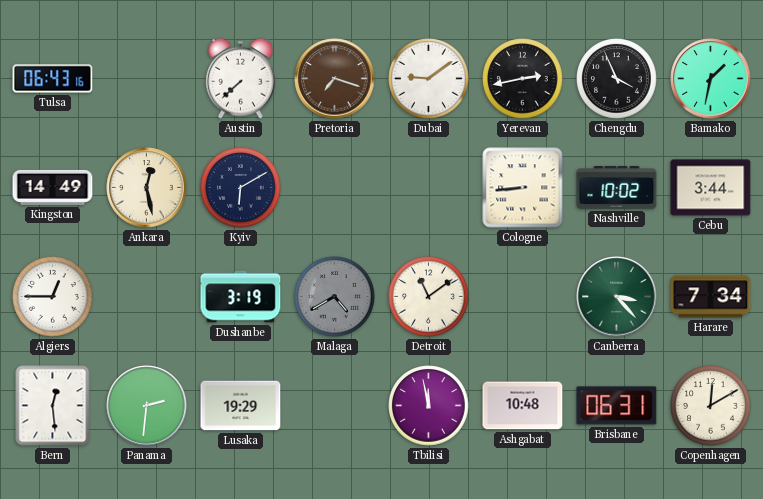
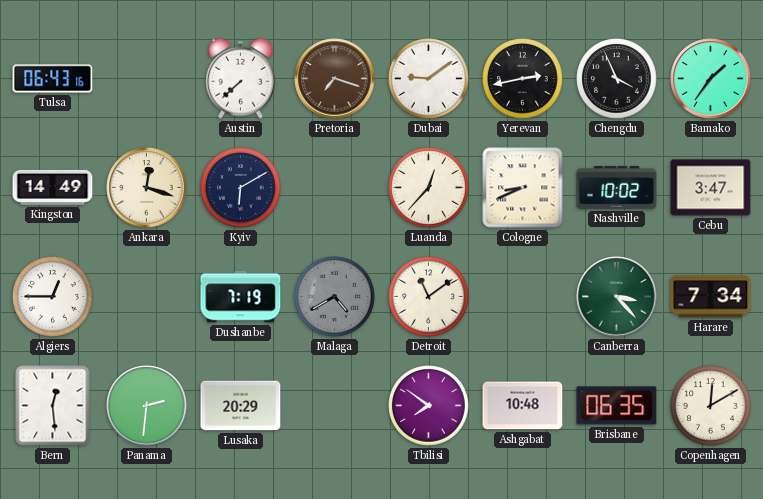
Bamako: 1:32 -> 1:36 (711, 79)
Ankara: 12:28 -> 12:18 (147, 188)
Luanda: none -> 12:37 (429, 188)
Cologne: 8:44 -> 8:41 (523, 188)
Cebu: 3:44 -> 3:47 (711, 188)
Dushanbe: 3:19 -> 7:19 (241, 297)
Lusaka: 19:29 -> 20:29 (241, 406)
Tbilisi: 11:58 -> 7:51 (429, 406)
Brisbane: 06:31 -> 06:35 (617, 406)
